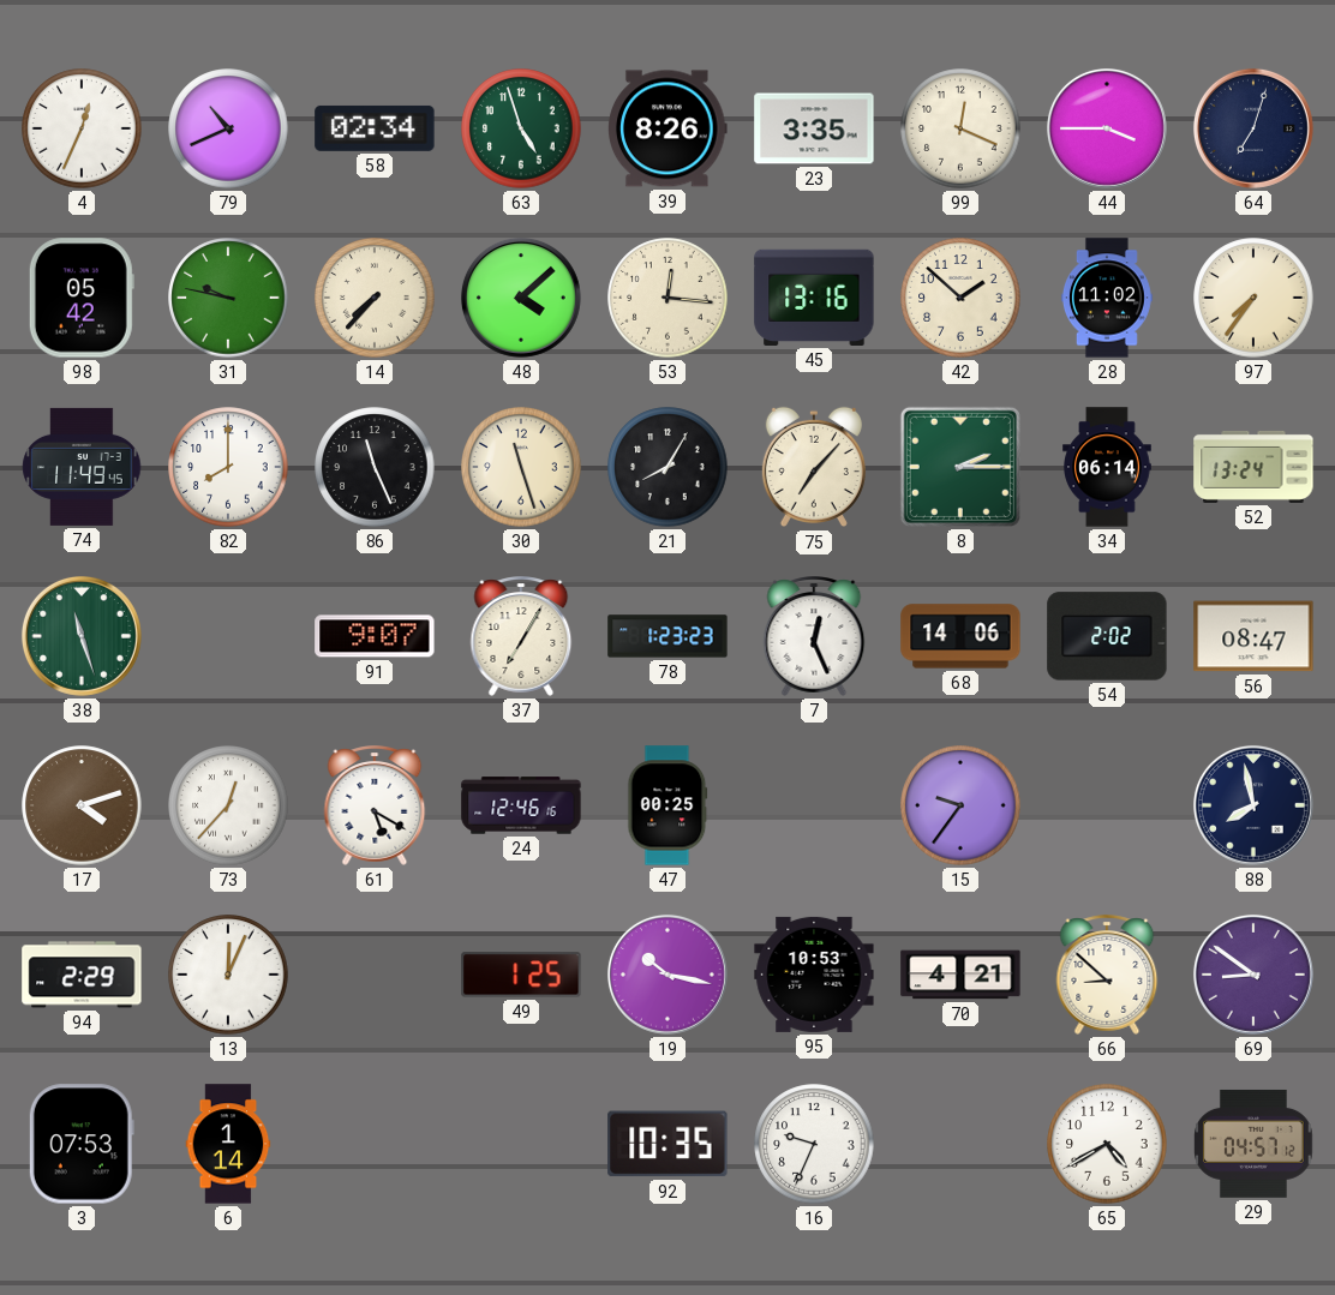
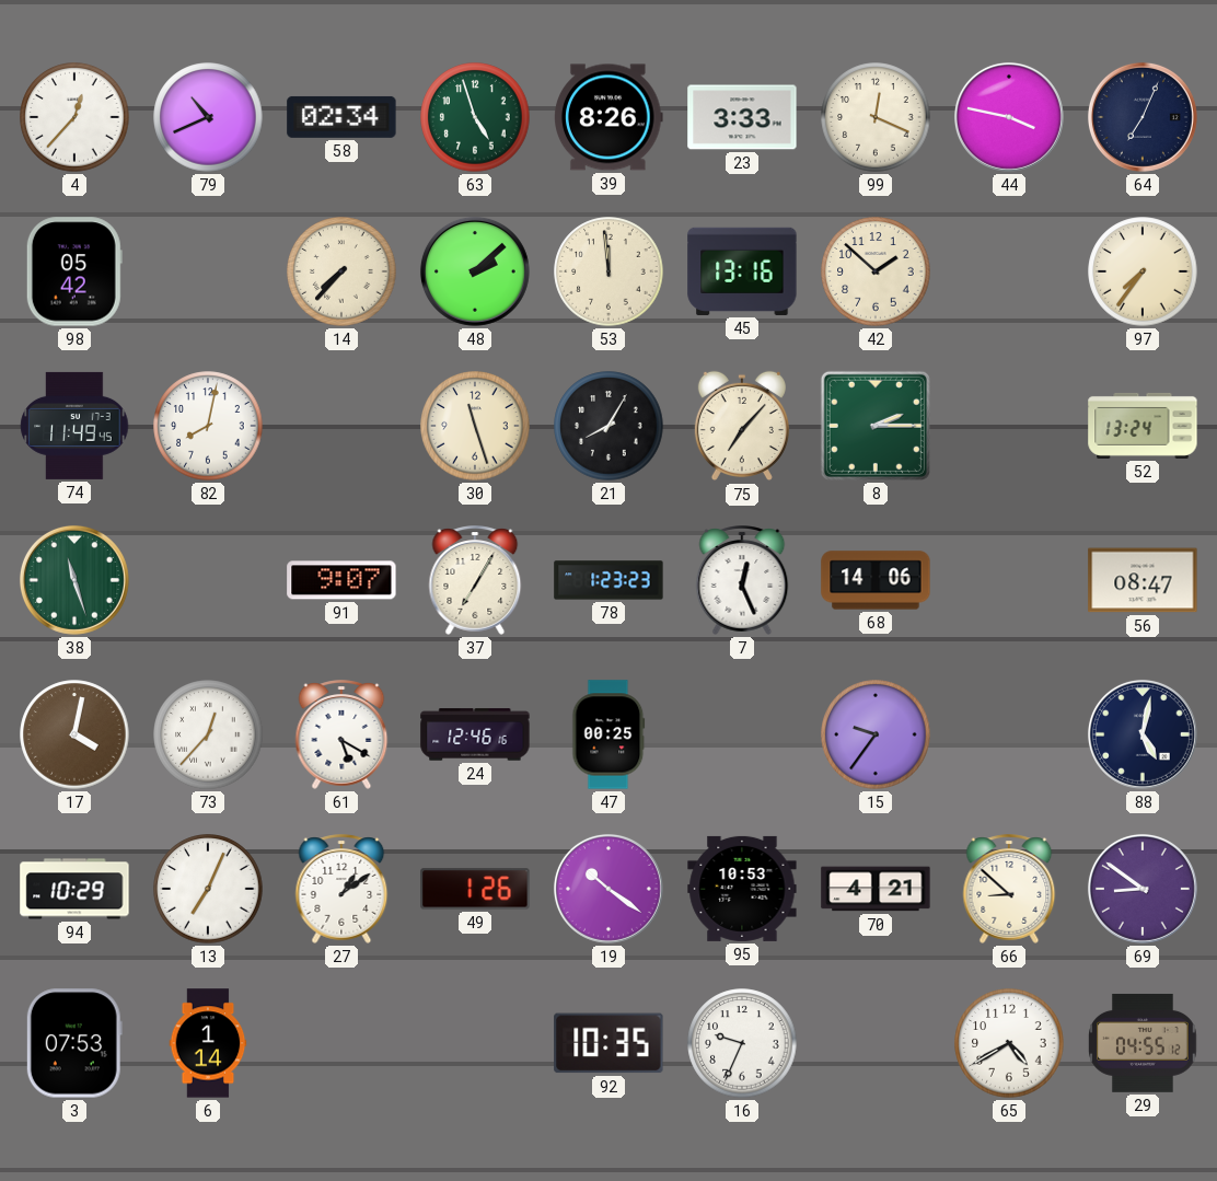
4: 12:34 -> 12:37 (74, 117)
23: 3:35 -> 3:33 (742, 117)
44: 3:45 -> 3:47 (1009, 117)
64: 7:03 -> 7:04 (1143, 117)
31: 9:47 -> none (228, 298)
48: 4:08 -> 2:08 (475, 271)
53: 12:16 -> 11:59 (608, 271)
28: 11:02 -> none (1107, 298)
82: 8:00 -> 8:02 (208, 426)
86: 11:26 -> none (375, 467)
34: 06:14 -> none (1107, 467)
54: 2:02 -> none (1107, 636)
17: 4:12 -> 4:02 (74, 734)
88: 7:58 -> 5:02 (1143, 734)
94: 2:29 -> 10:29 (74, 889)
13: 12:04 -> 7:04 (208, 889)
27: none -> 1:09 (341, 889)
49: 1:25 -> 1:26 (475, 889)
19: 10:17 -> 10:21 (608, 889)
29: 04:57 -> 04:55 (1143, 1043)
